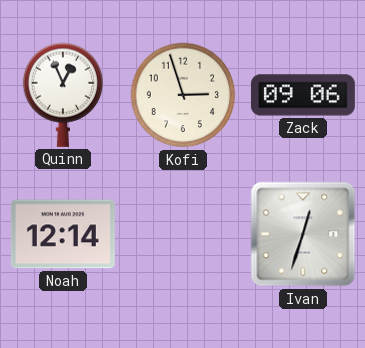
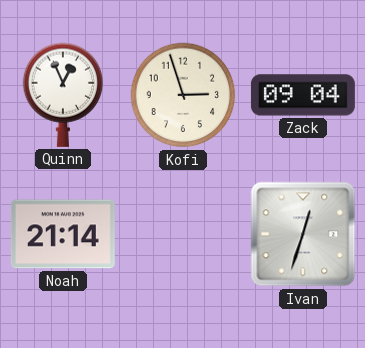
Zack: 09:06 -> 09:04 (303, 95)
Noah: 12:14 -> 21:14 (63, 234)
